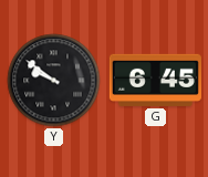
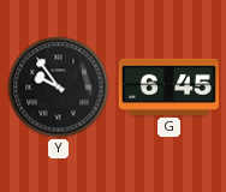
Y: 9:51 -> 9:54 (59, 88)
